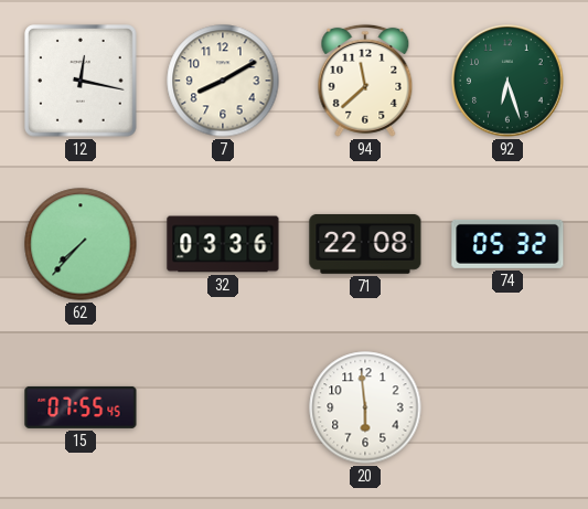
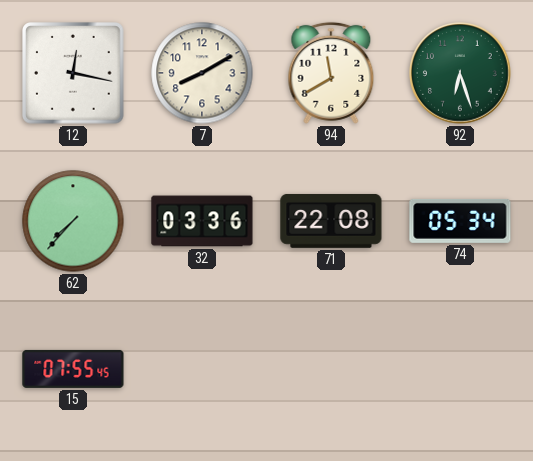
94: 11:38 -> 11:40 (331, 73)
74: 05:32 -> 05:34 (460, 221)
20: 5:59 -> none (365, 407)
